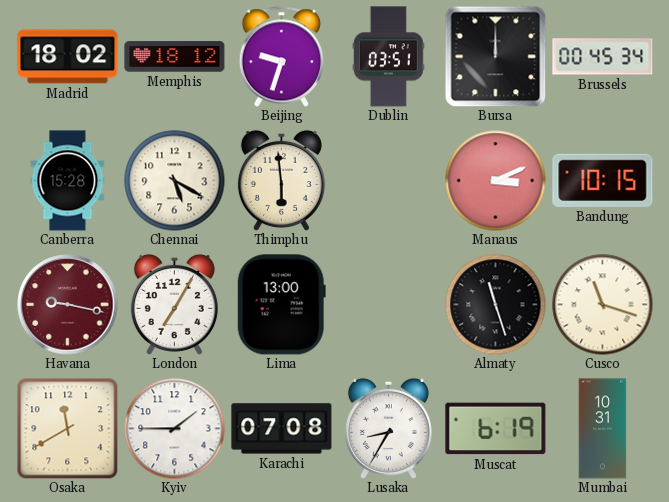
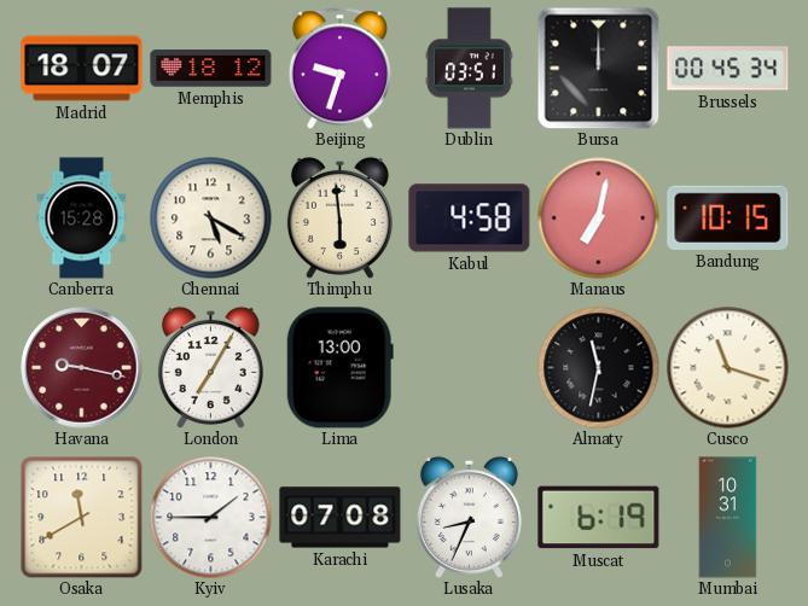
Madrid: 18:02 -> 18:07 (82, 69)
Kabul: none -> 4:58 (470, 218)
Manaus: 3:11 -> 7:02 (599, 218)
Almaty: 11:27 -> 11:32 (599, 368)
Lusaka: 8:35 -> 8:34 (469, 517)
